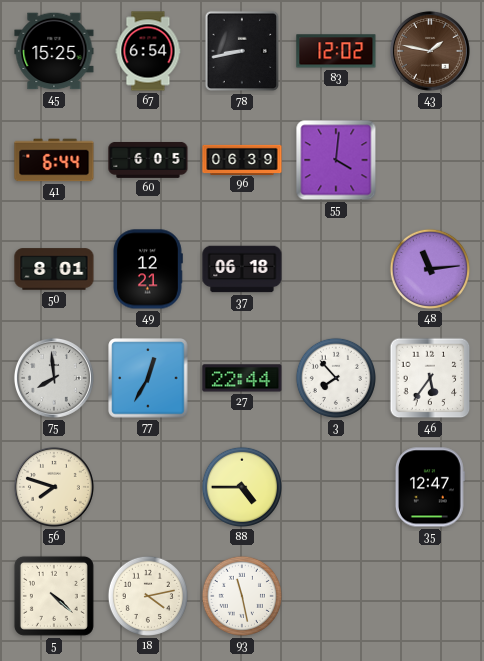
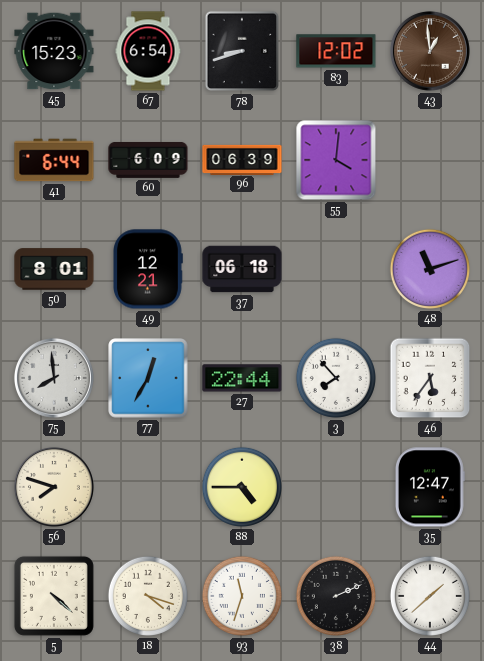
45: 15:25 -> 15:23 (54, 51)
78: 8:43 -> 8:42 (242, 51)
43: 1:47 -> 12:59 (430, 51)
60: 6:05 -> 6:09 (148, 160)
48: 11:14 -> 11:12 (430, 269)
18: 4:13 -> 4:18 (148, 596)
93: 11:28 -> 11:33 (242, 596)
38: none -> 2:11 (336, 596)
44: none -> 1:38 (430, 596)
